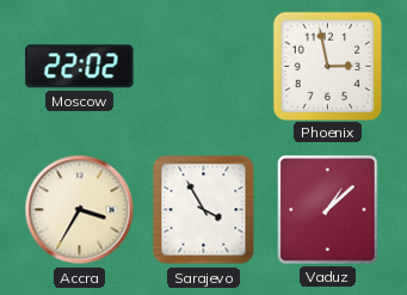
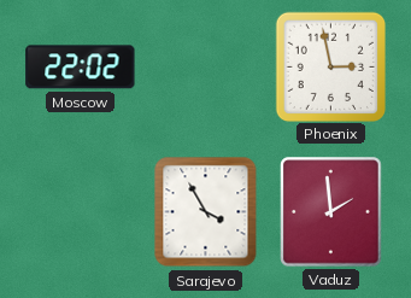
Accra: 3:35 -> none (80, 210)
Vaduz: 1:08 -> 1:59 (331, 212)
